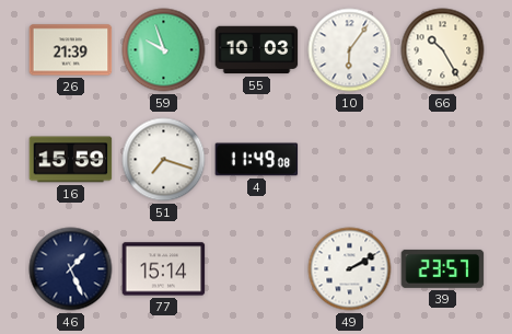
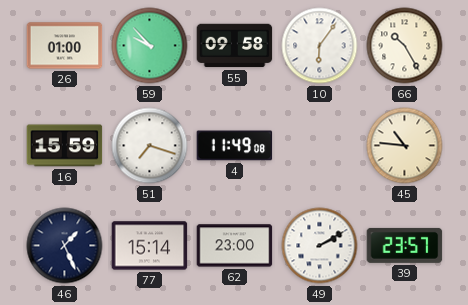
26: 21:39 -> 01:00 (65, 46)
59: 9:57 -> 9:53 (150, 46)
55: 10:03 -> 09:58 (235, 46)
45: none -> 10:46 (405, 146)
62: none -> 23:00 (235, 246)
